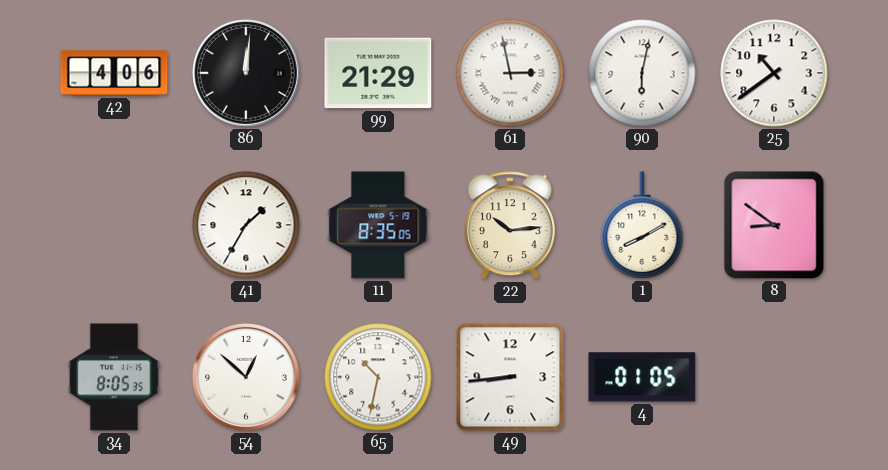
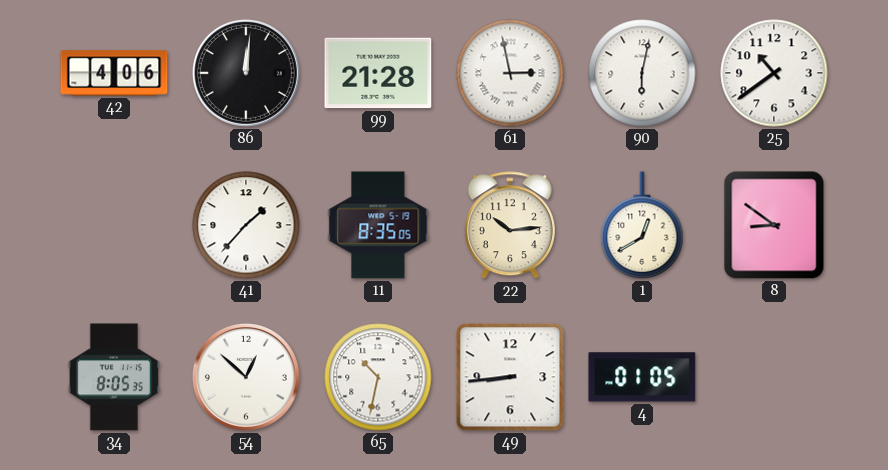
99: 21:29 -> 21:28 (378, 73)
41: 1:35 -> 1:37 (246, 225)
1: 8:10 -> 12:40 (642, 225)
